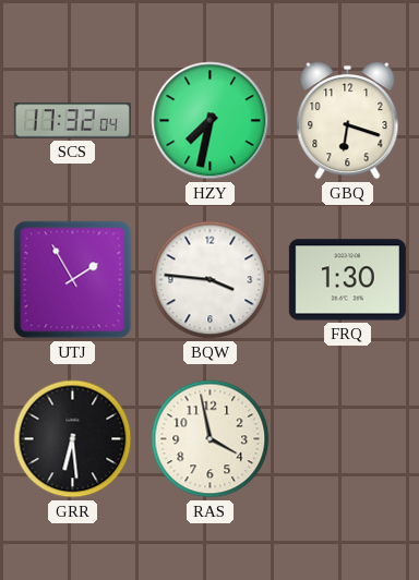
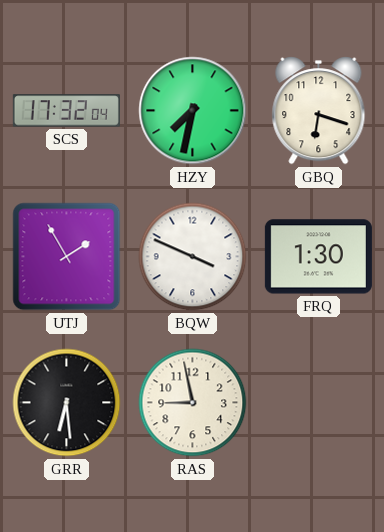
BQW: 3:46 -> 3:49 (193, 257)
RAS: 3:58 -> 8:58 (193, 403)
